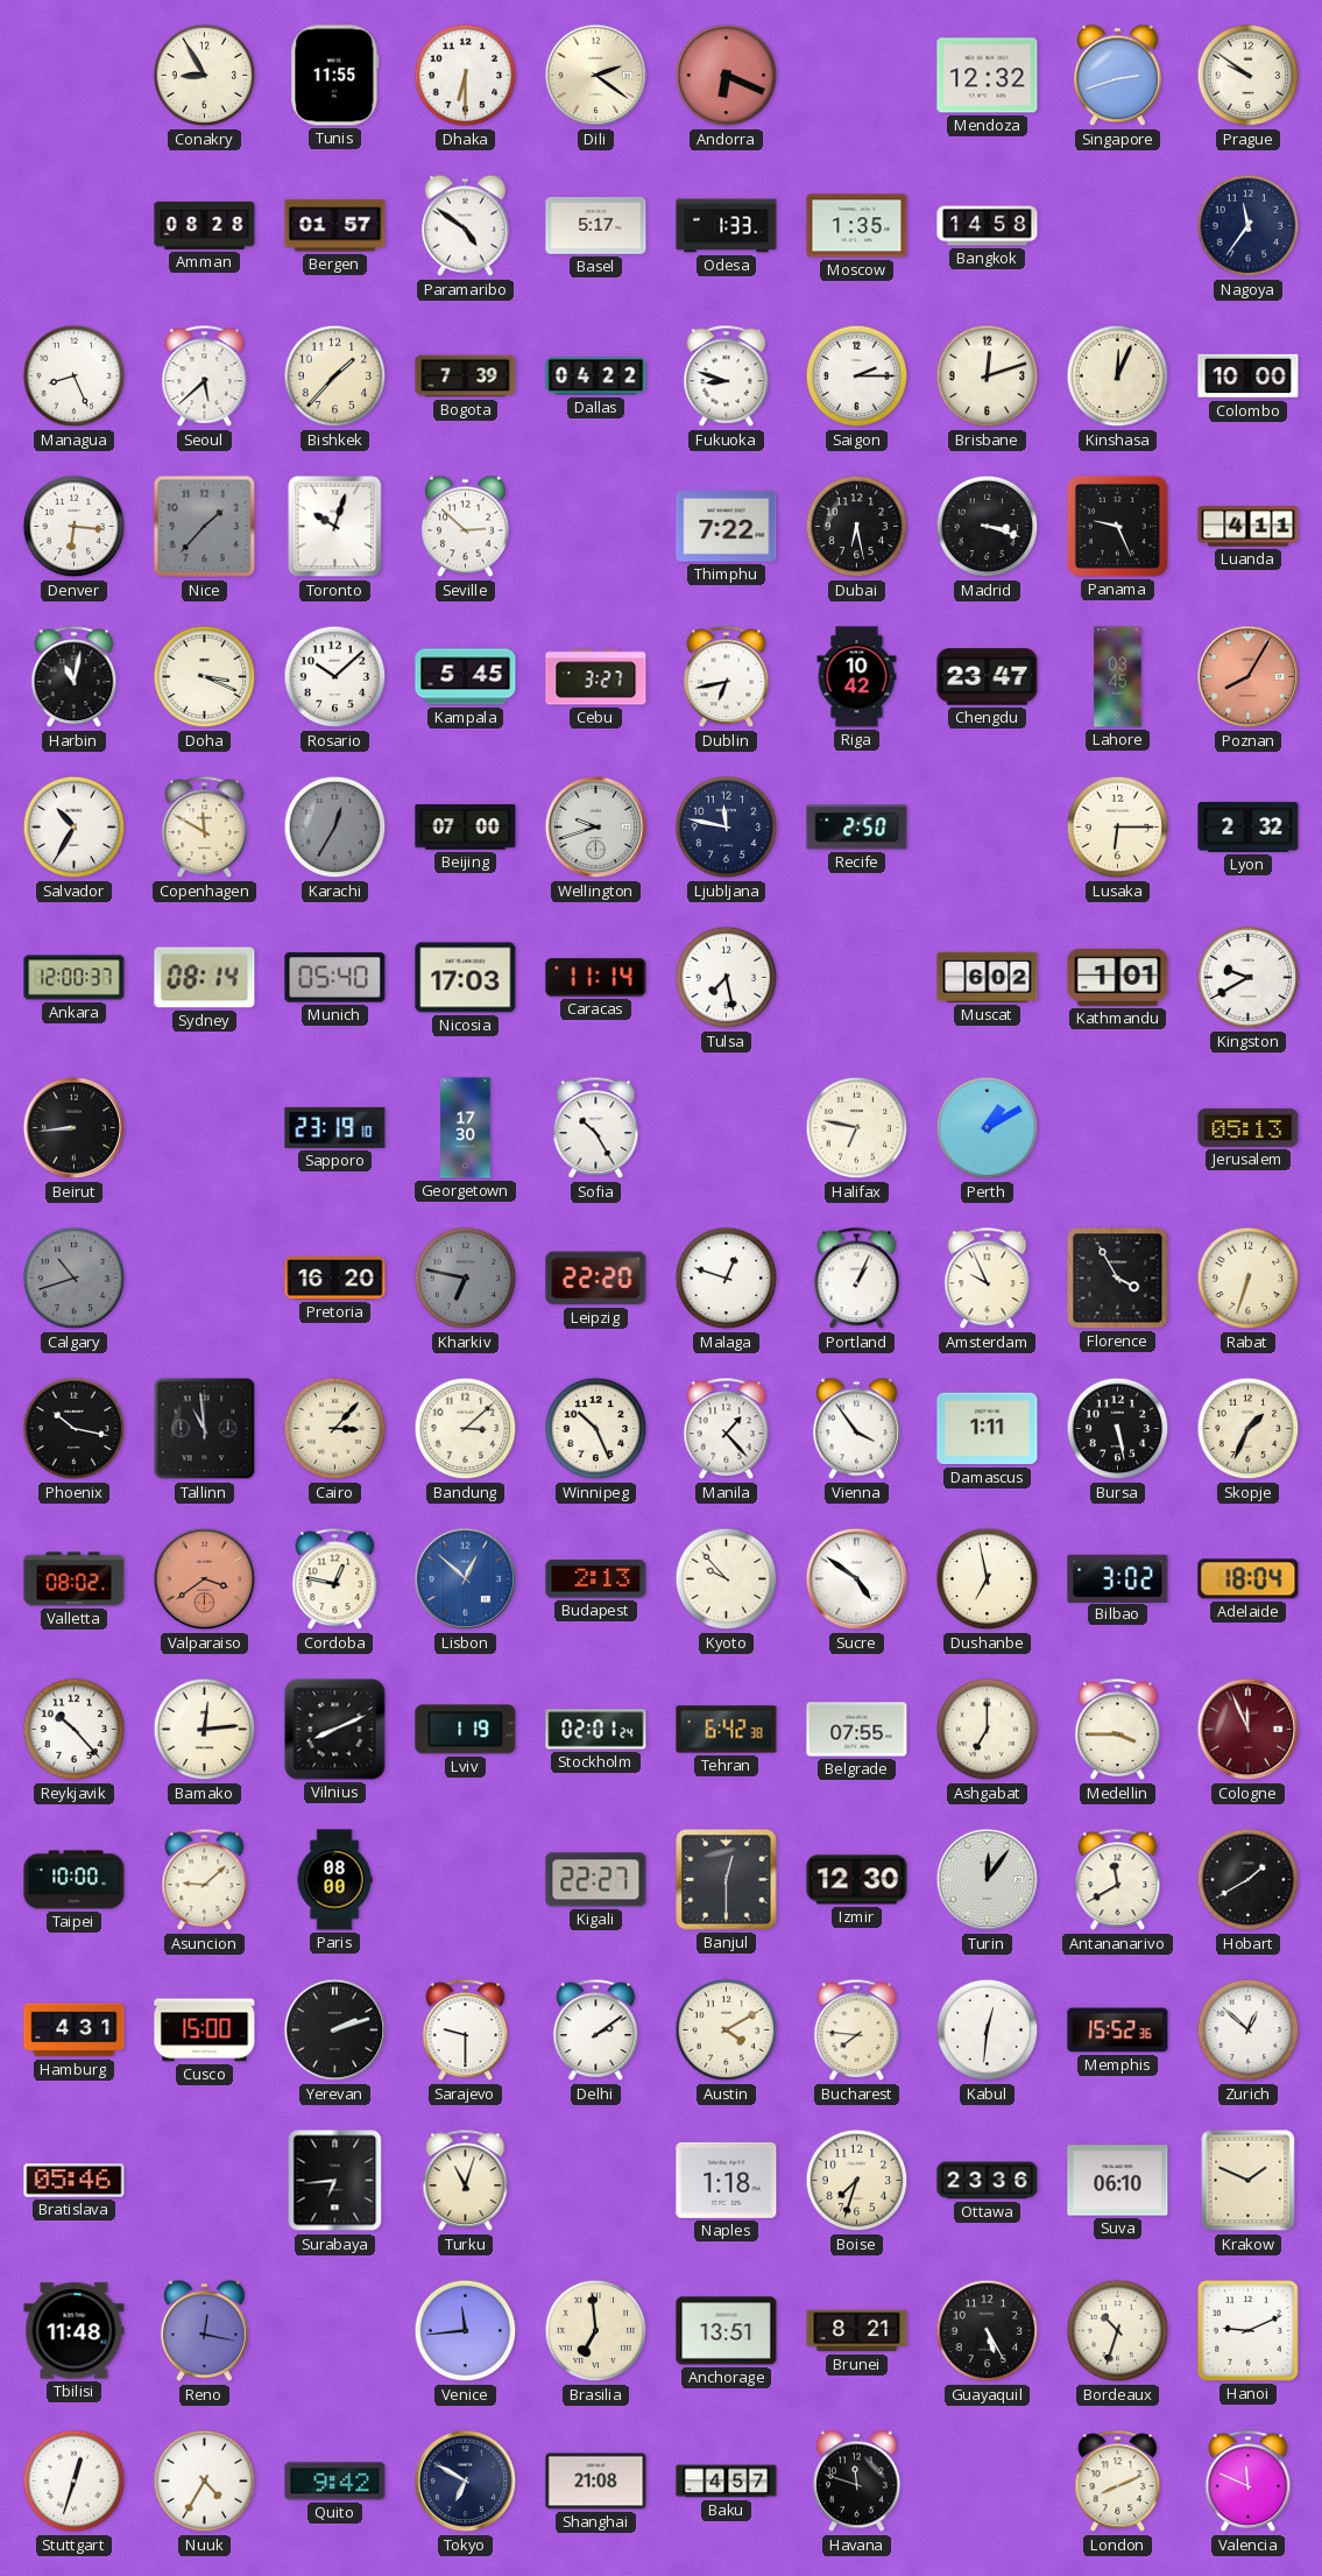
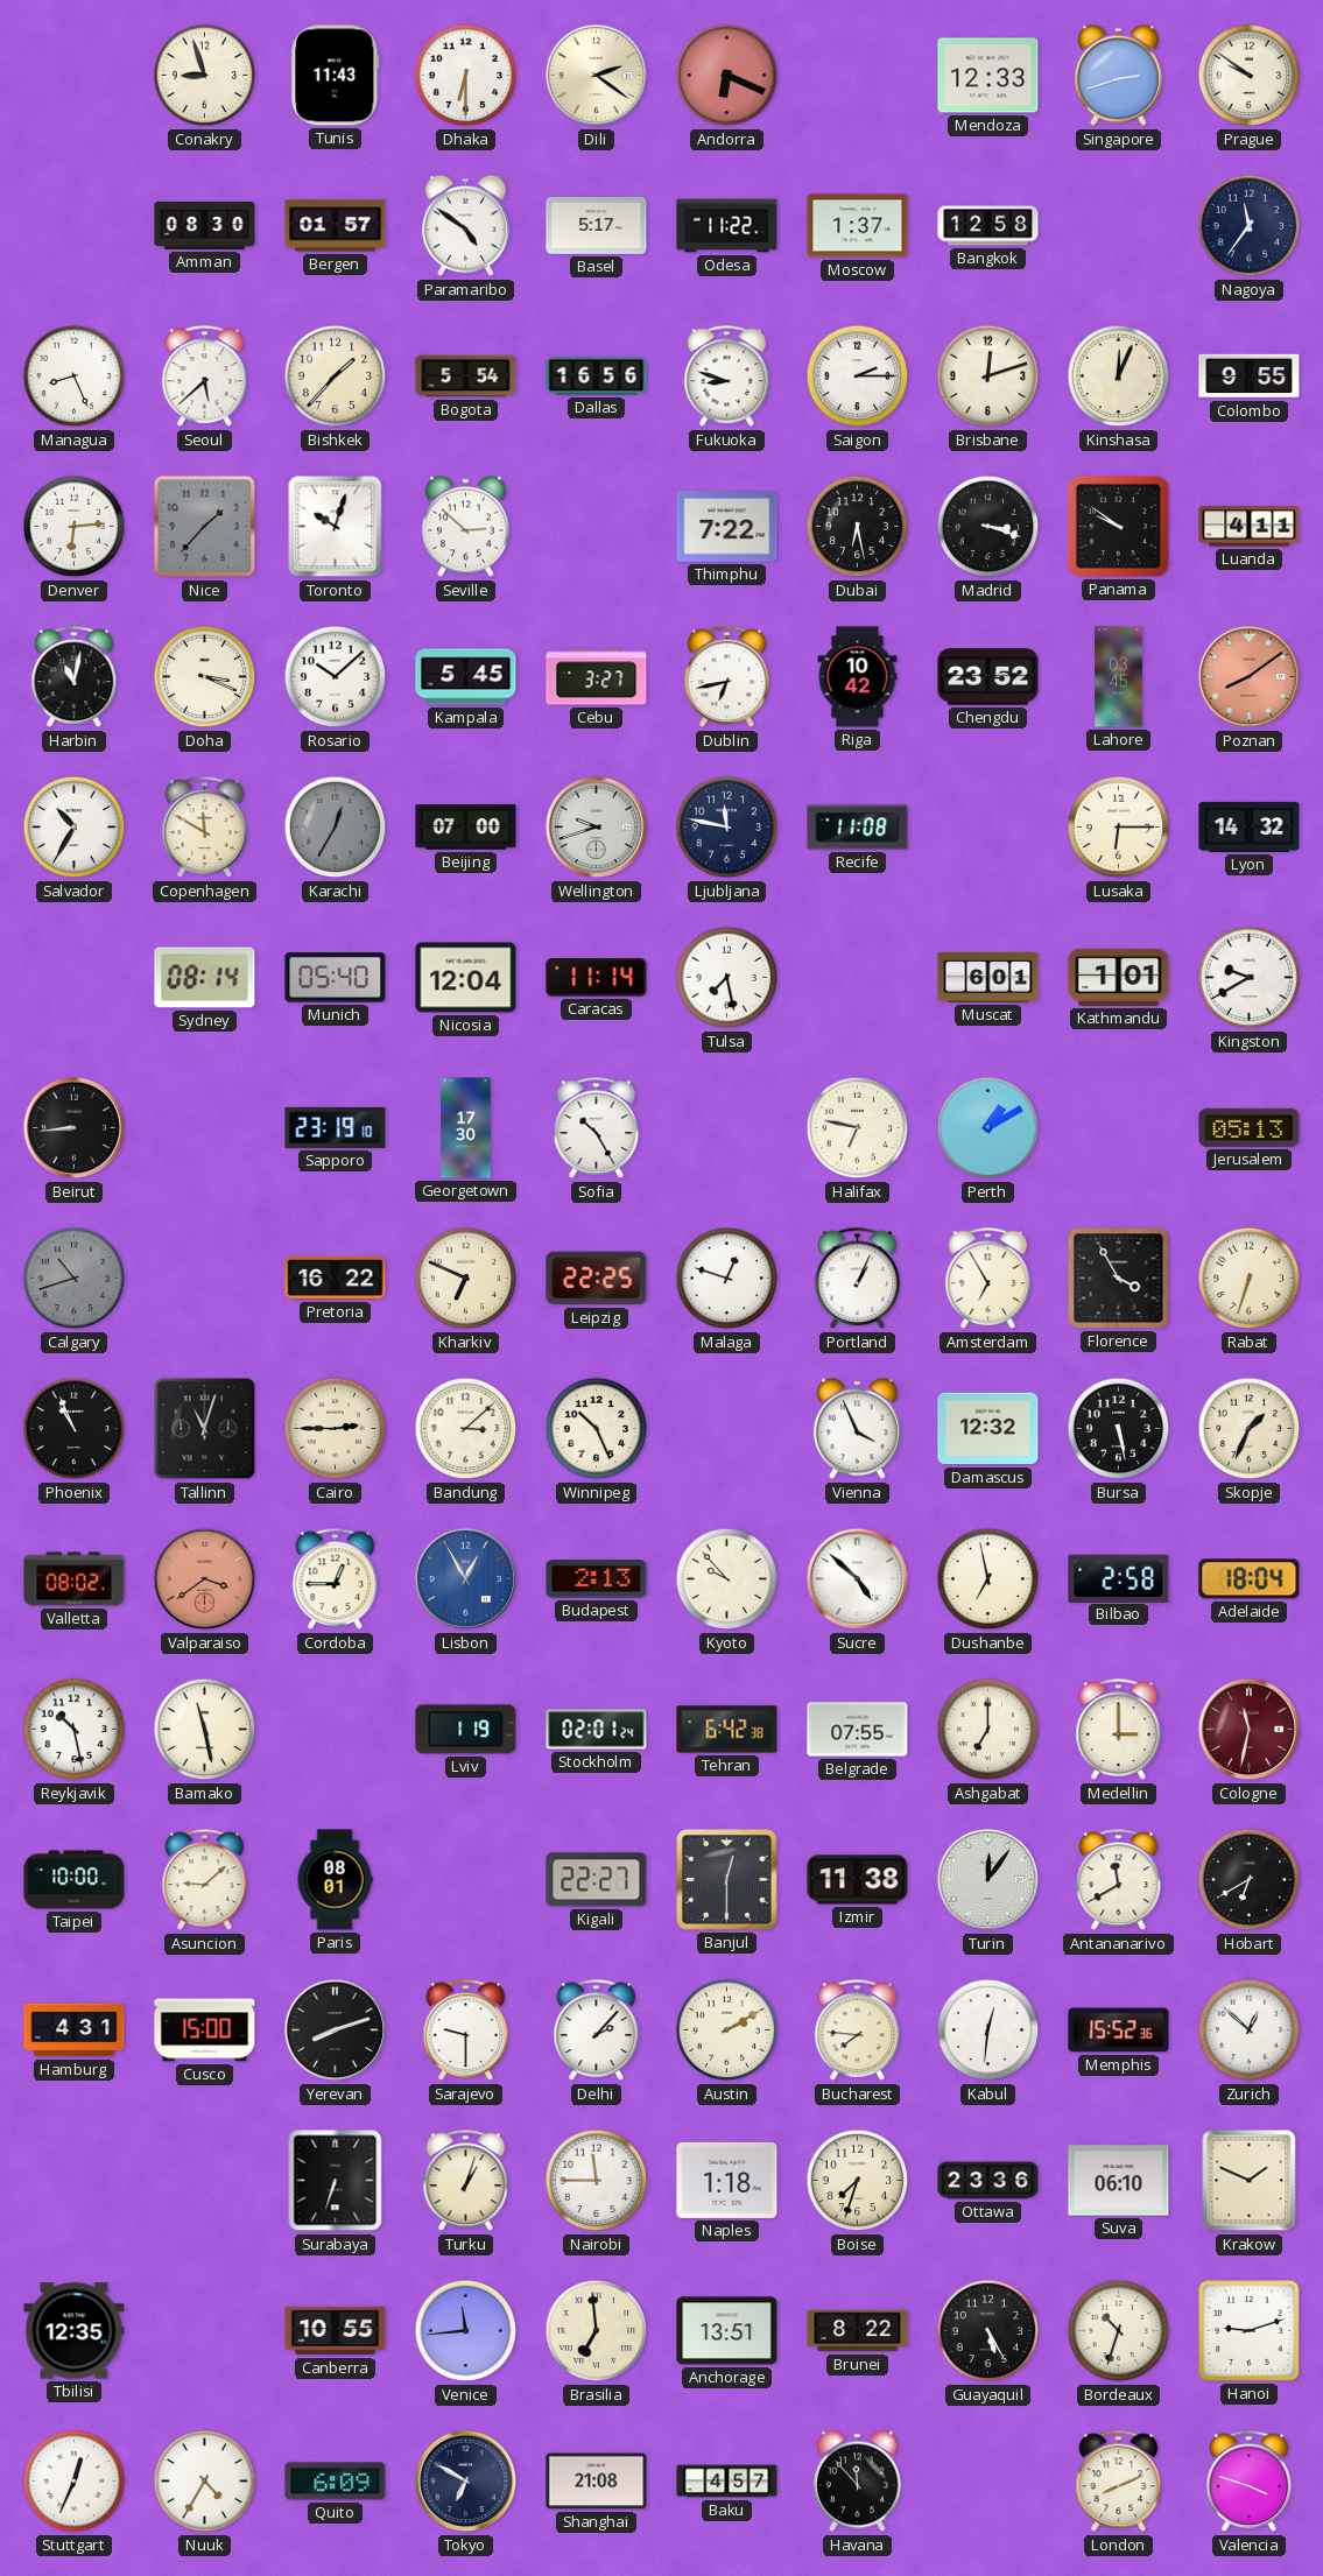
Conakry: 8:55 -> 8:57 (205, 76)
Tunis: 11:55 -> 11:43 (336, 76)
Mendoza: 12:32 -> 12:33 (988, 76)
Amman: 08:28 -> 08:30 (205, 225)
Odesa: 1:33 -> 11:22 (727, 226)
Moscow: 1:35 -> 1:37 (858, 226)
Bangkok: 14:58 -> 12:58 (988, 226)
Bogota: 7:39 -> 5:54 (466, 376)
Dallas: 04:22 -> 16:56 (597, 376)
Colombo: 10:00 -> 9:55 (1250, 376)
Denver: 6:16 -> 6:14 (75, 527)
Panama: 9:26 -> 9:51 (1118, 526)
Chengdu: 23:47 -> 23:52 (988, 677)
Poznan: 8:05 -> 8:09 (1250, 677)
Recife: 2:50 -> 11:08 (858, 828)
Lyon: 2:32 -> 14:32 (1250, 826)
Ankara: 12:00 -> none (75, 978)
Nicosia: 17:03 -> 12:04 (466, 978)
Muscat: 6:02 -> 6:01 (988, 977)
Pretoria: 16:20 -> 16:22 (336, 1279)
Kharkiv: 6:47 -> 6:49 (466, 1279)
Kharkiv dial: grey -> cream (466, 1279)
Leipzig: 22:20 -> 22:25 (597, 1279)
Amsterdam: 9:56 -> 6:55 (988, 1279)
Phoenix: 10:17 -> 10:56 (75, 1429)
Tallinn: 10:59 -> 11:03 (205, 1429)
Cairo: 3:07 -> 2:45 (336, 1429)
Manila: 1:23 -> none (727, 1429)
Vienna: 3:54 -> 3:56 (858, 1429)
Damascus: 1:11 -> 12:32 (988, 1429)
Cordoba: 12:47 -> 12:45 (336, 1579)
Lisbon: 12:52 -> 12:55 (466, 1579)
Sucre: 4:51 -> 4:52 (858, 1579)
Bilbao: 3:02 -> 2:58 (1119, 1578)
Reykjavik: 10:23 -> 10:28 (75, 1730)
Bamako: 12:14 -> 11:28 (205, 1730)
Vilnius: 8:11 -> none (335, 1730)
Medellin: 3:45 -> 3:00 (1119, 1730)
Cologne: 11:56 -> 11:32 (1250, 1730)
Paris: 08:00 -> 08:01 (335, 1880)
Izmir: 12:30 -> 11:38 (858, 1880)
Hobart: 1:40 -> 6:40 (1250, 1880)
Yerevan: 2:12 -> 8:12 (336, 2030)
Delhi: 2:09 -> 2:07 (597, 2030)
Austin: 4:10 -> 2:10 (727, 2030)
Bratislava: 05:46 -> none (75, 2181)
Surabaya: 6:44 -> 6:33 (336, 2181)
Turku: 11:03 -> 1:03 (466, 2181)
Nairobi: none -> 11:45 (597, 2181)
Tbilisi: 11:48 -> 12:35 (75, 2331)
Reno: 12:17 -> none (205, 2331)
Canberra: none -> 10:55 (336, 2331)
Brunei: 8:21 -> 8:22 (858, 2331)
Hanoi: 9:11 -> 9:12 (1250, 2331)
Stuttgart: 12:33 -> 12:34 (75, 2482)
Quito: 9:42 -> 6:09 (336, 2482)
Havana: 11:48 -> 11:53 (858, 2482)
Valencia: 11:49 -> 3:48 (1250, 2482)
